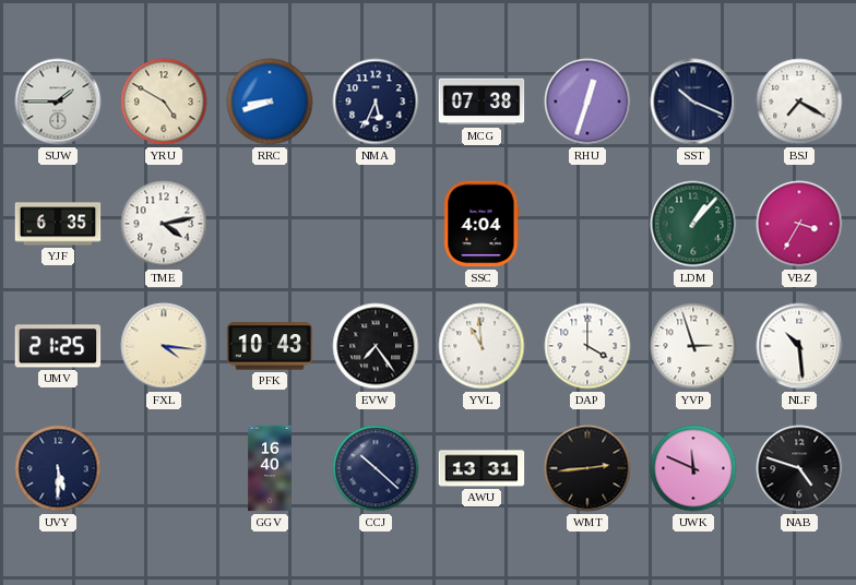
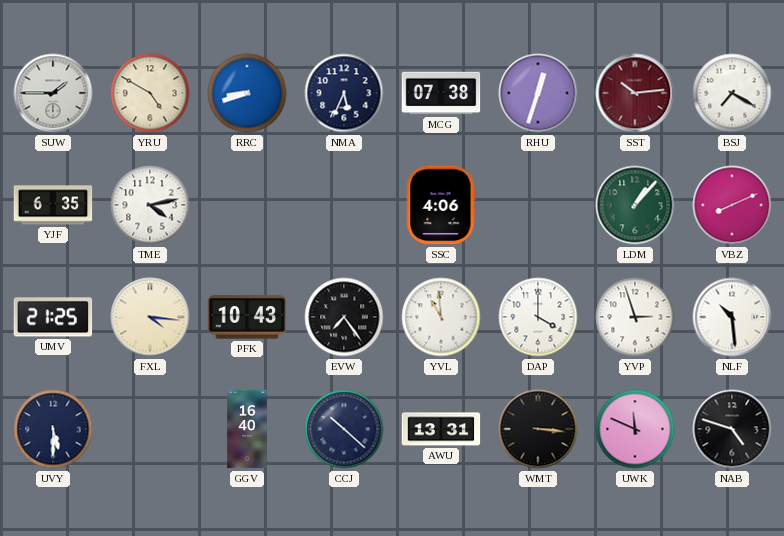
SST: 10:19 -> 10:14 (635, 93)
SST dial: navy -> burgundy (635, 93)
SSC: 4:04 -> 4:06 (441, 205)
VBZ: 3:35 -> 8:11 (732, 205)
WMT: 2:44 -> 3:16 (538, 429)
